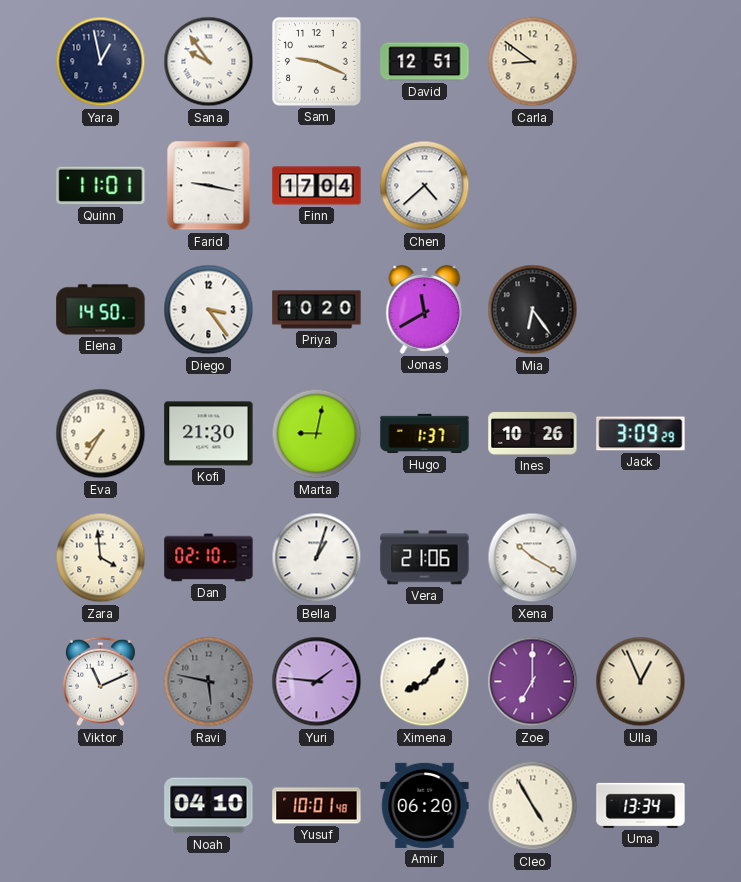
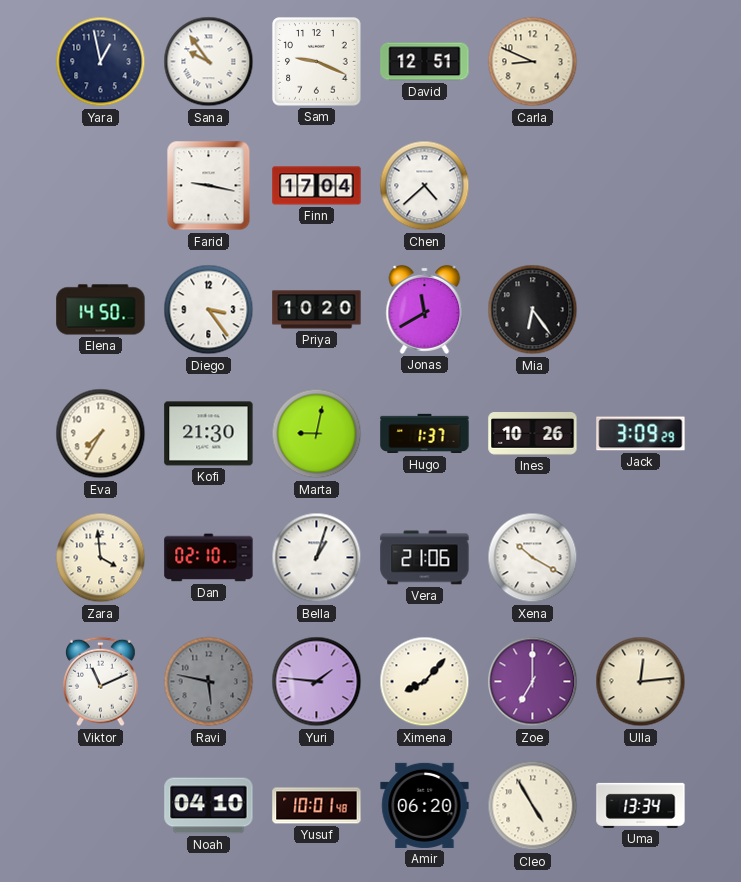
Carla: 8:51 -> 8:49 (533, 62)
Quinn: 11:01 -> none (101, 186)
Ulla: 12:56 -> 12:14 (641, 682)
